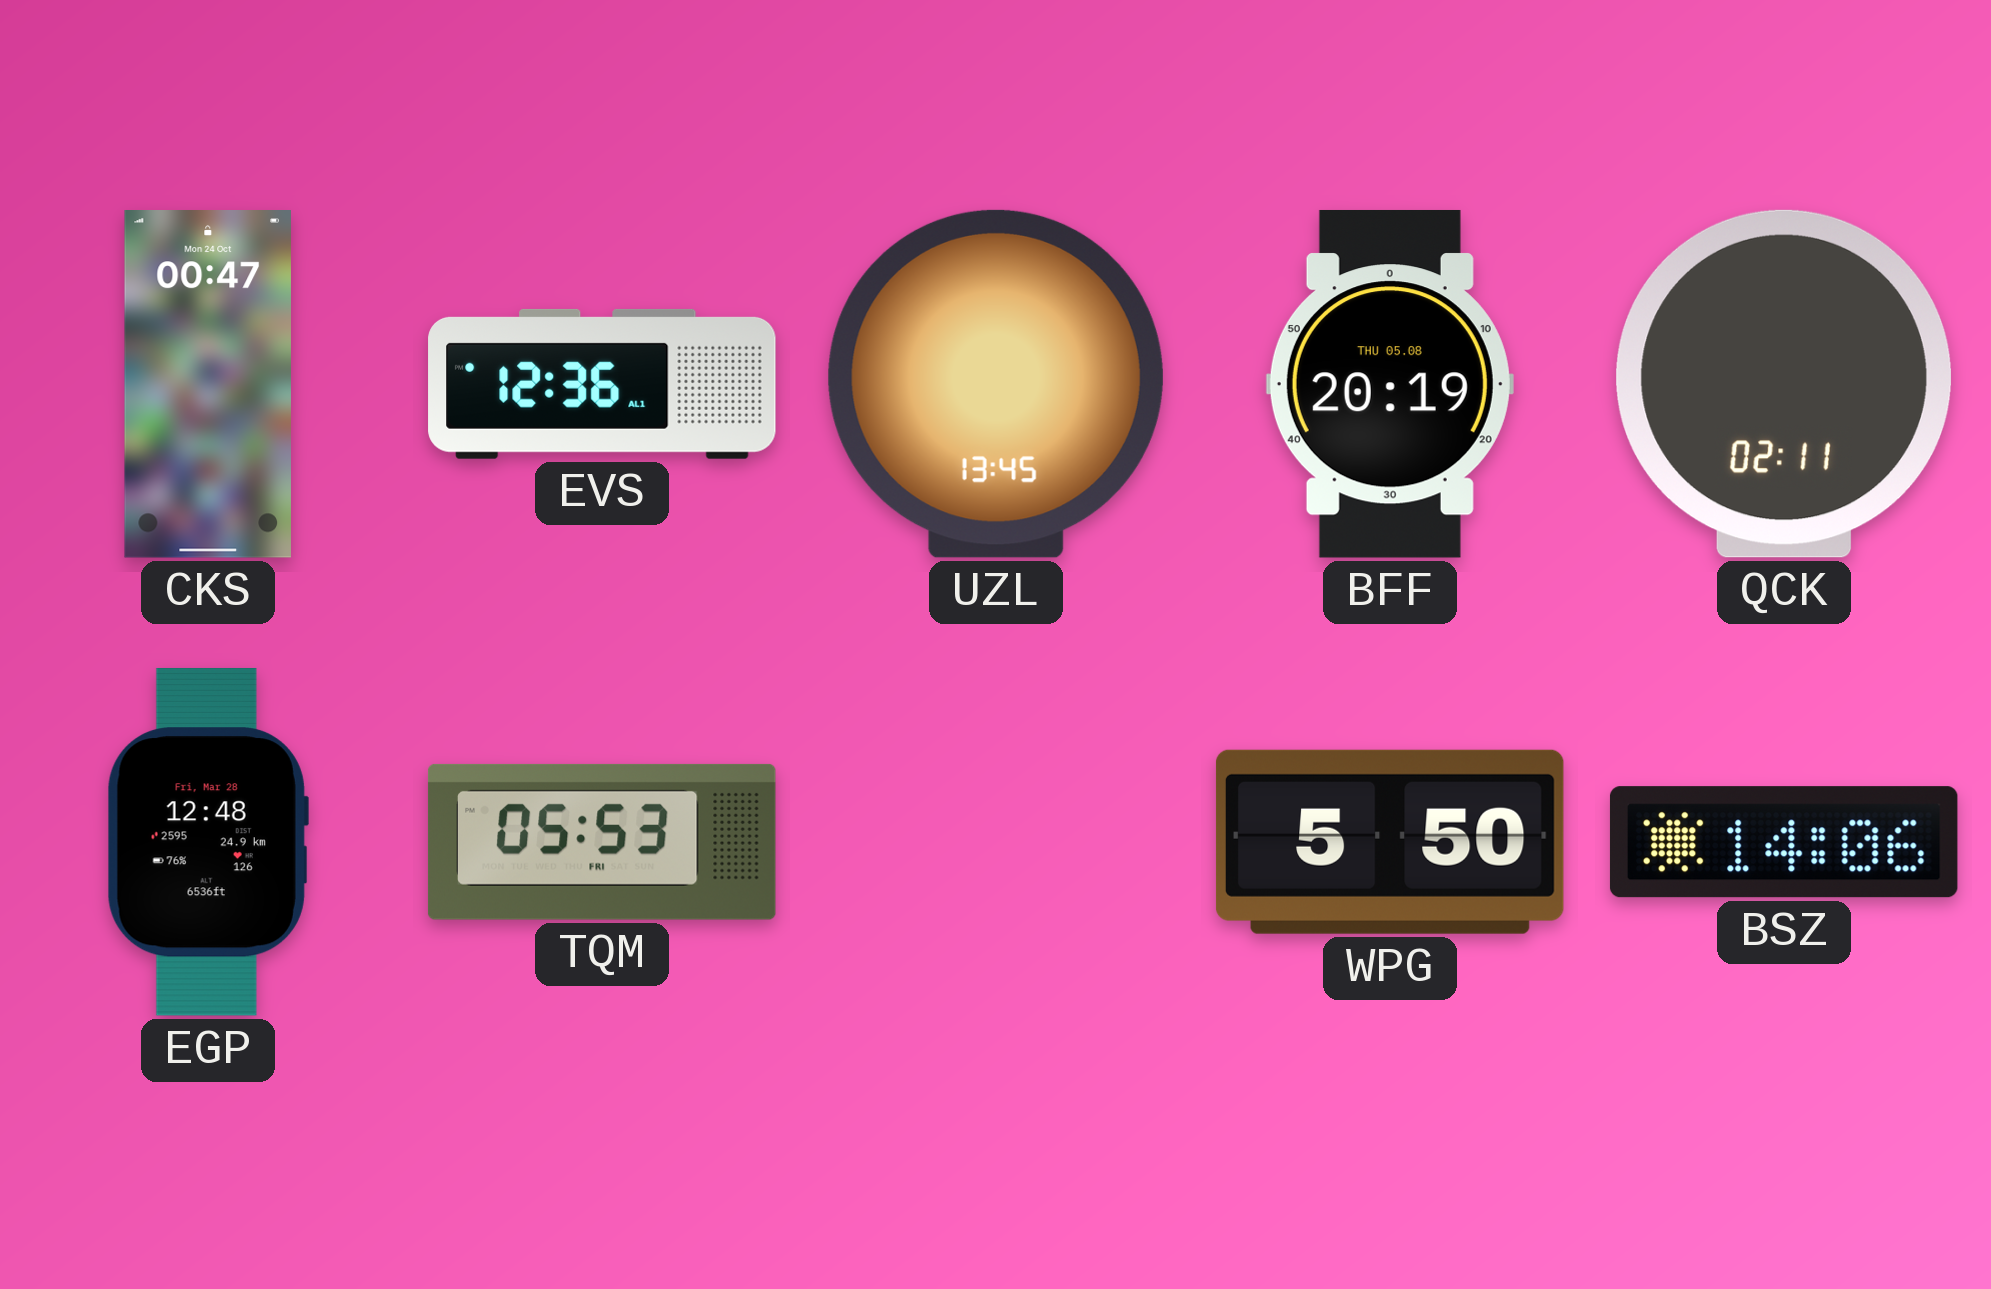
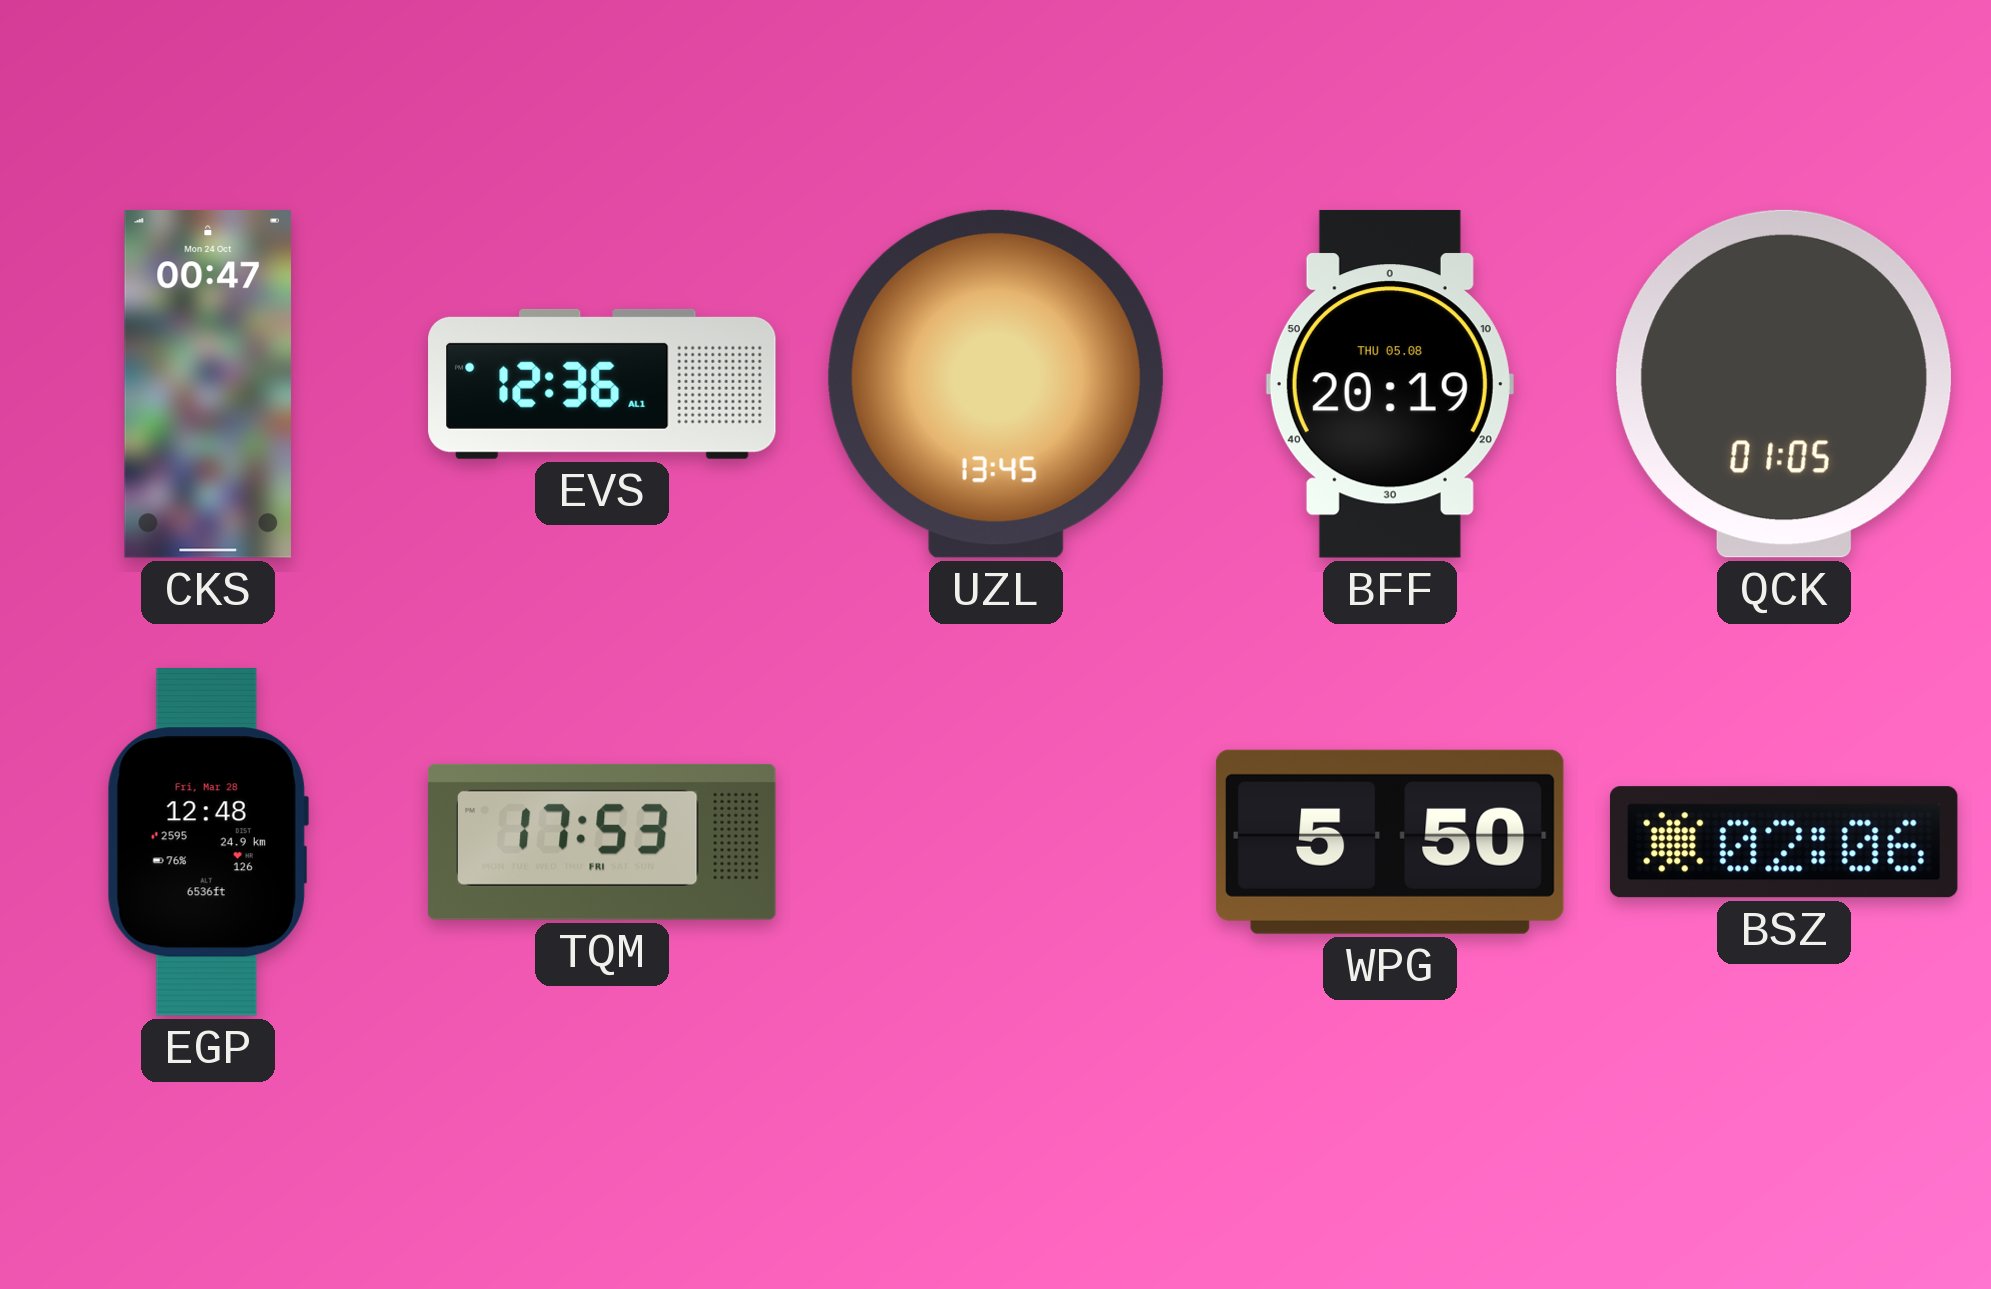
QCK: 02:11 -> 01:05 (1784, 384)
TQM: 05:53 -> 17:53 (602, 842)
BSZ: 14:06 -> 02:06 (1784, 842)
